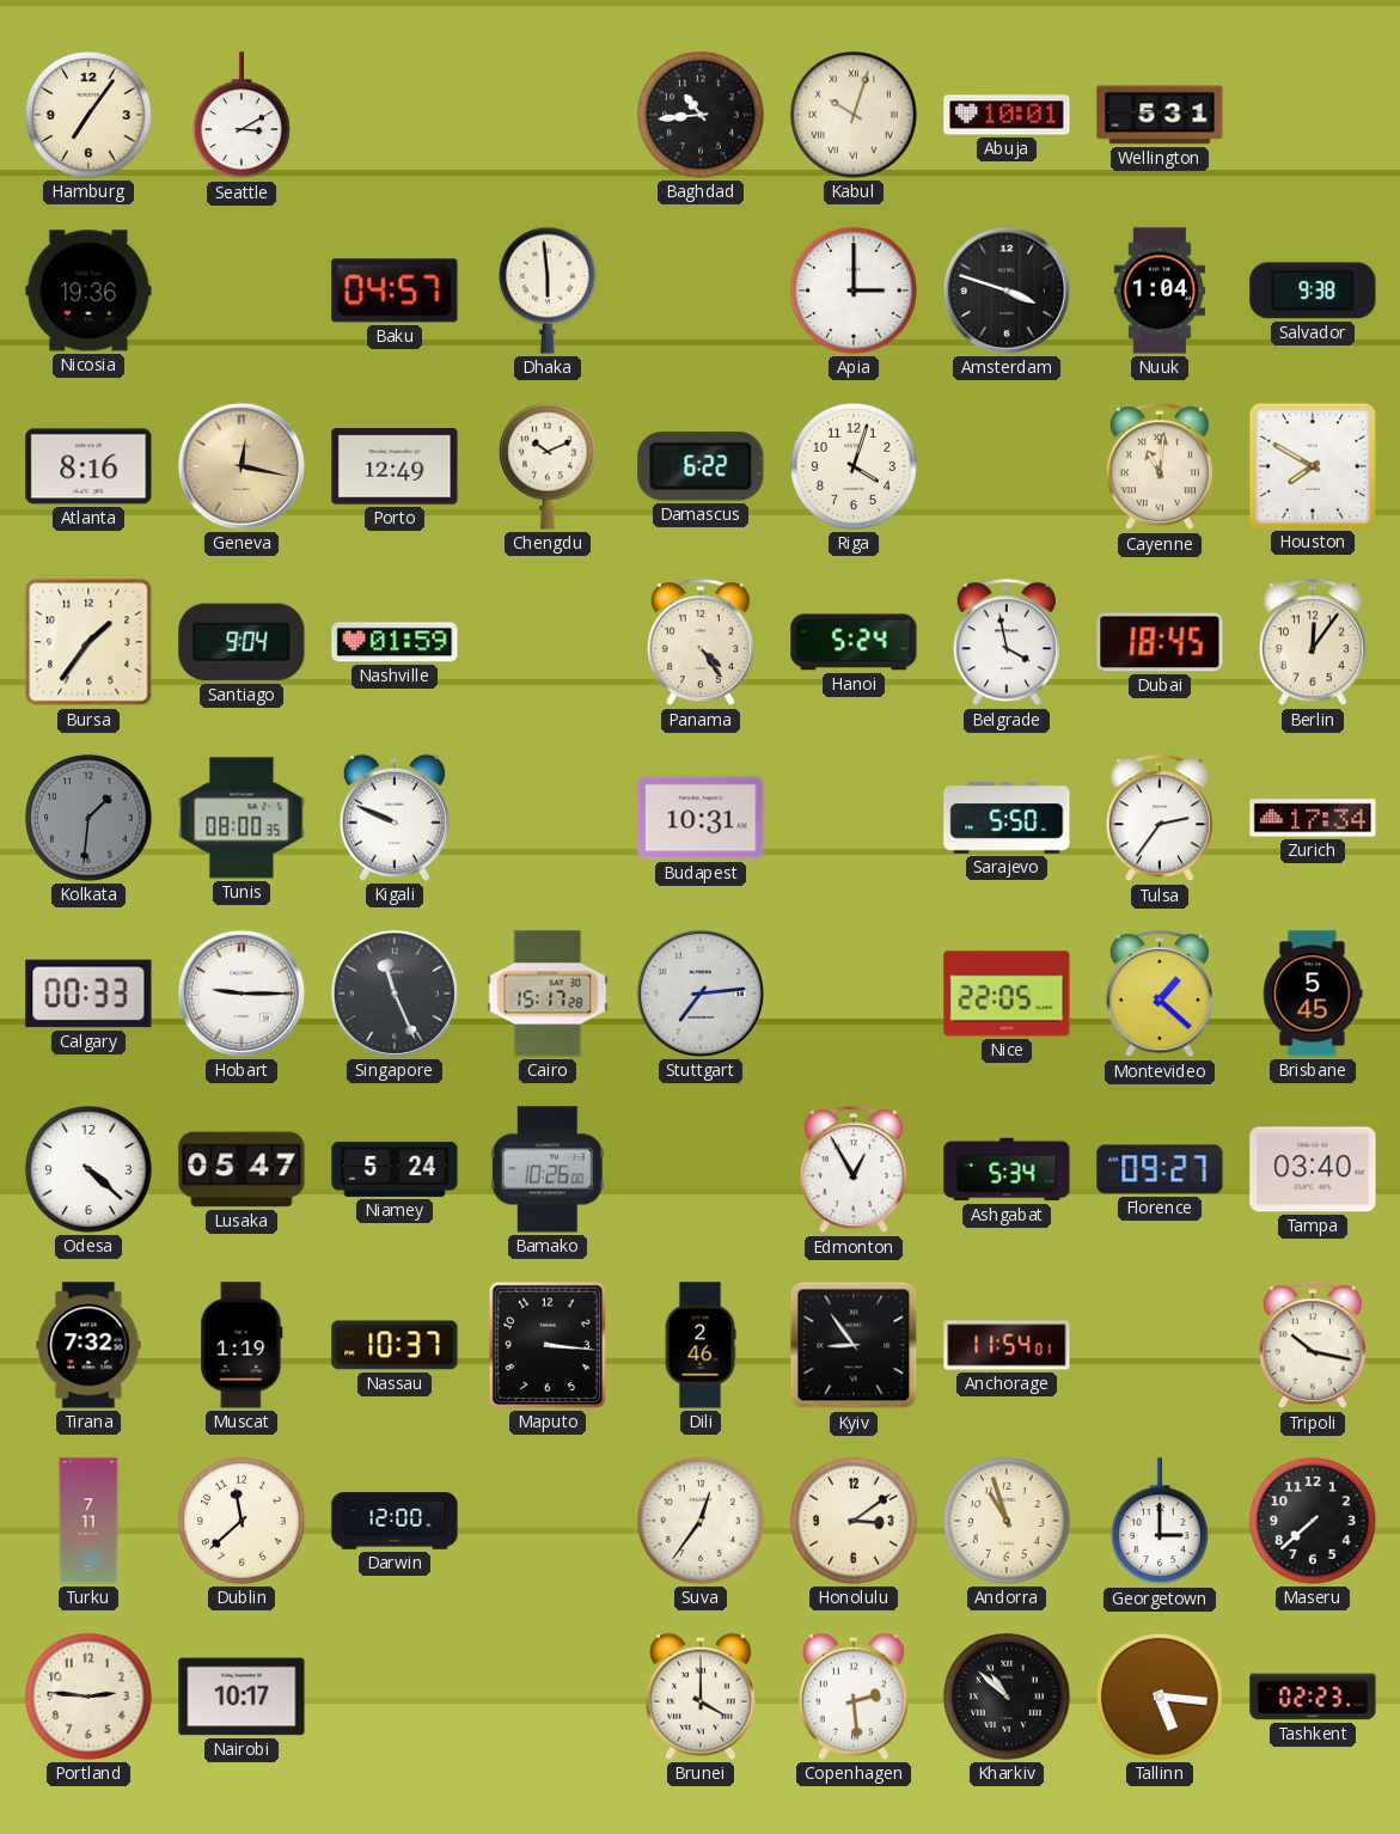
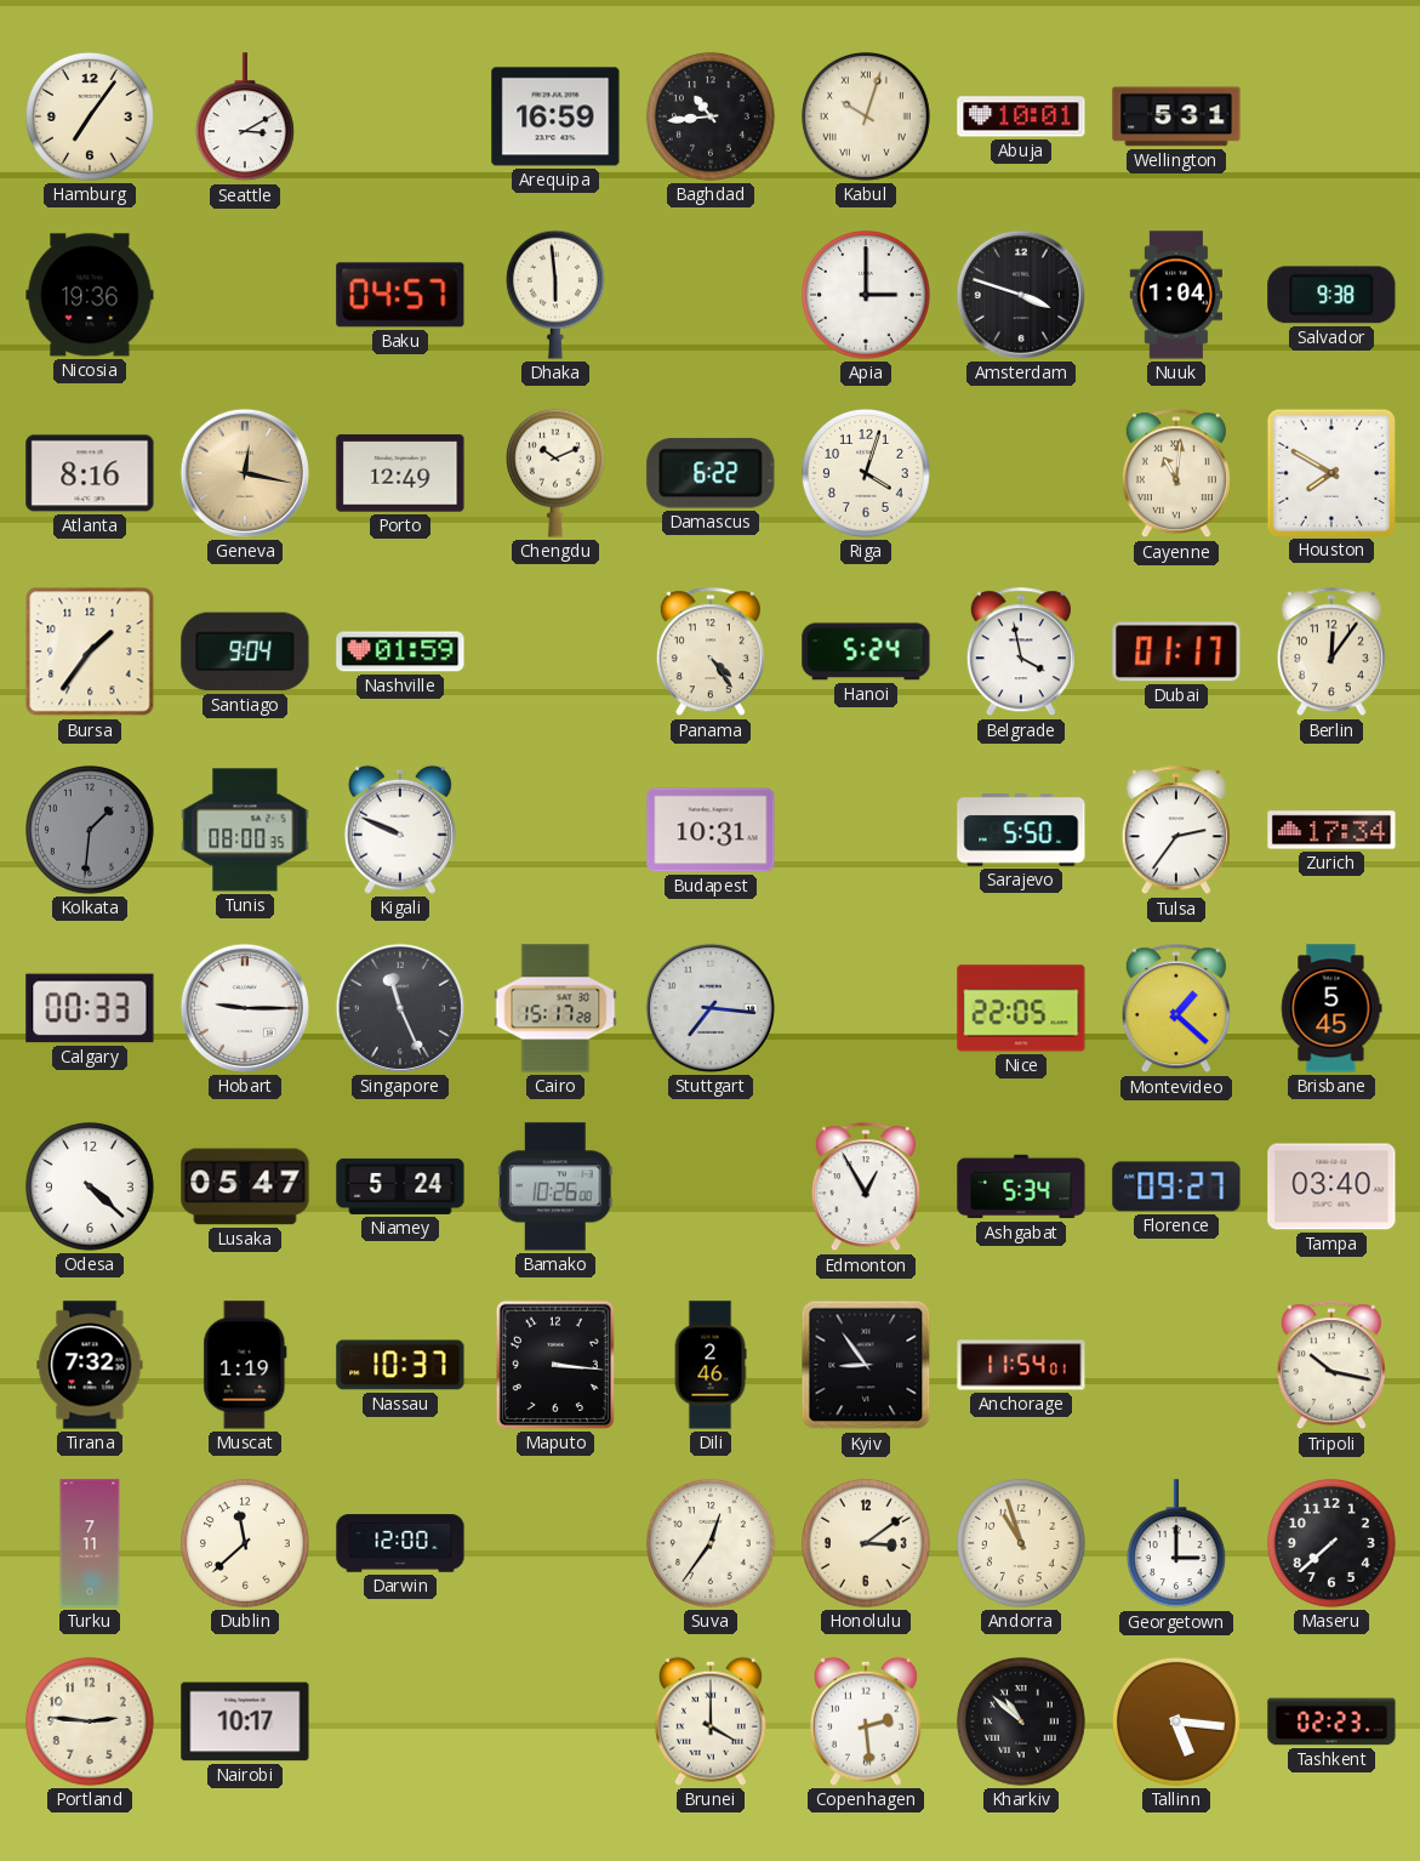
Arequipa: none -> 16:59 (555, 116)
Dubai: 18:45 -> 01:17 (1176, 651)
Stuttgart: 7:14 -> 7:16 (711, 1008)
